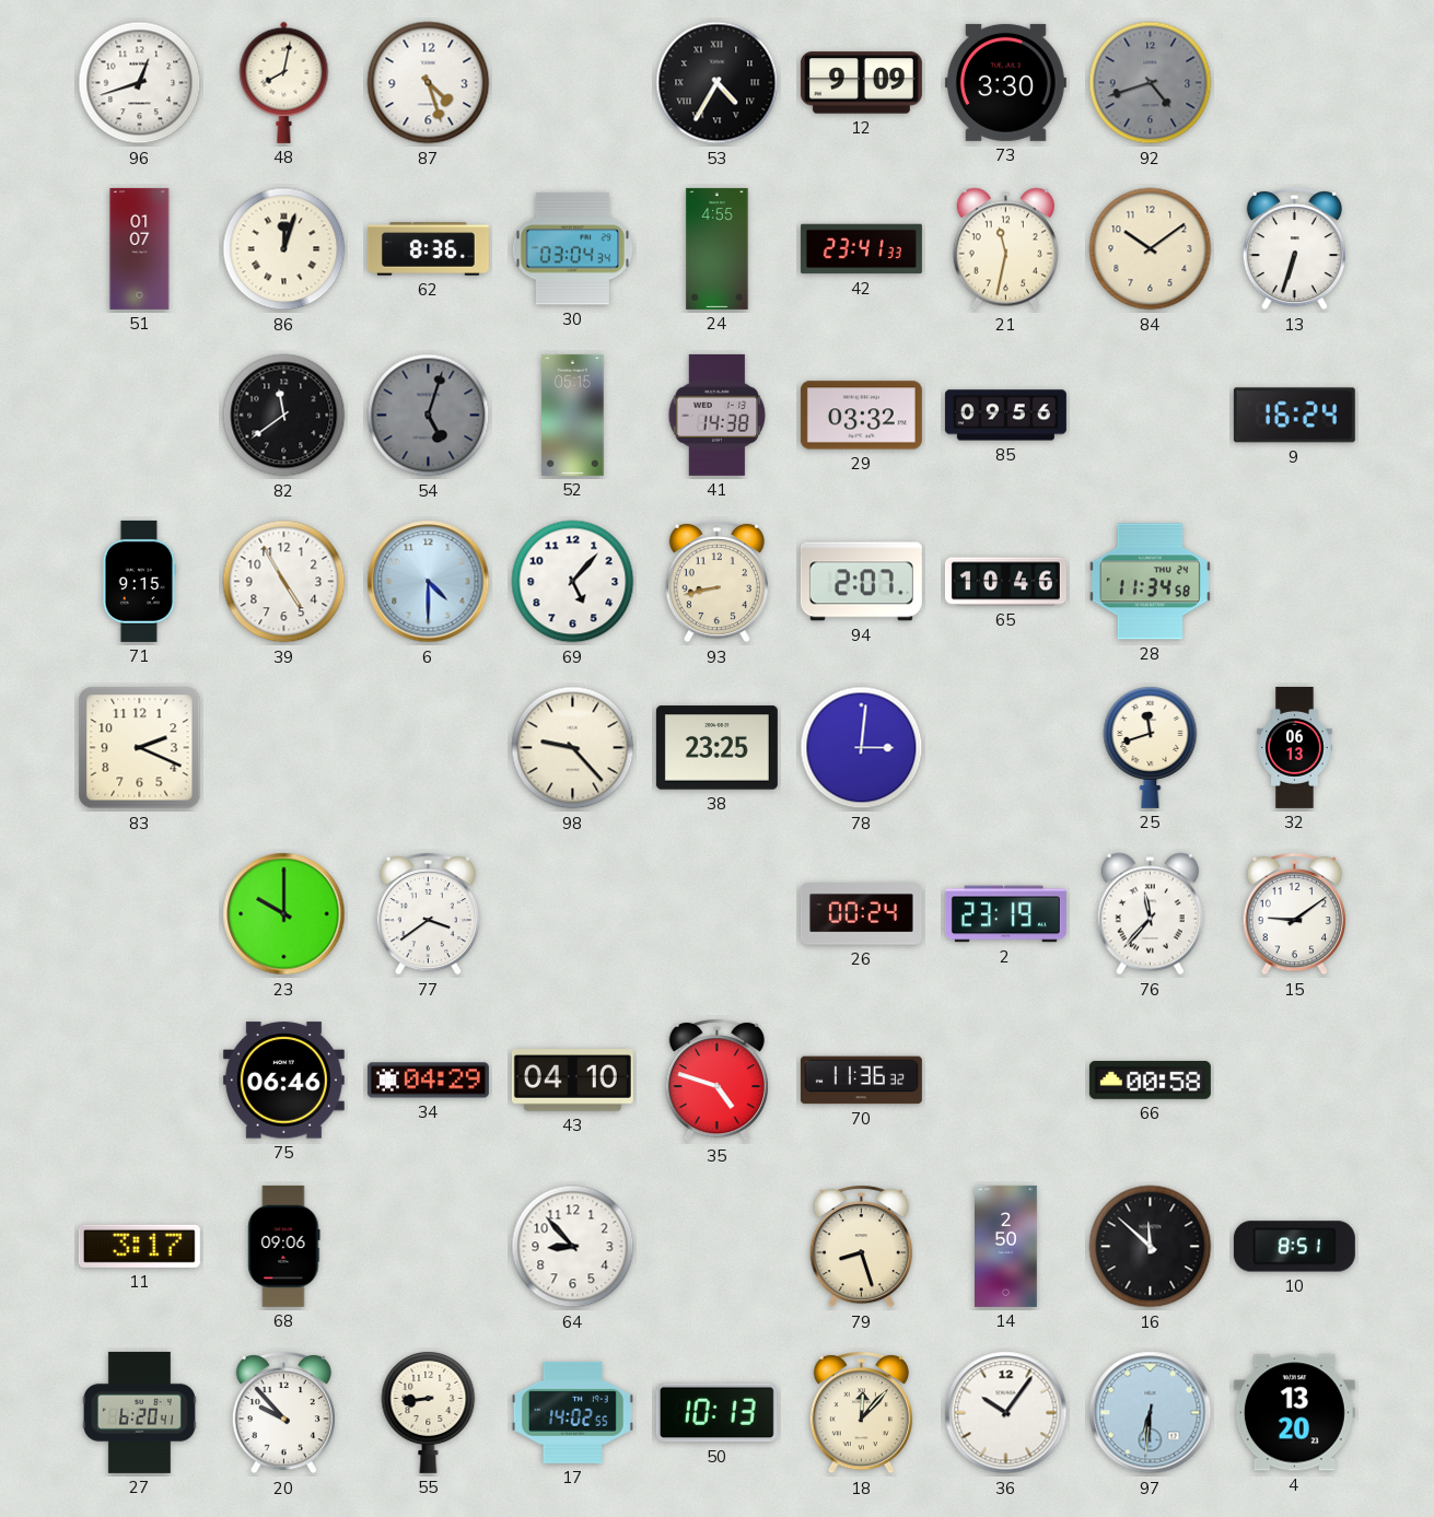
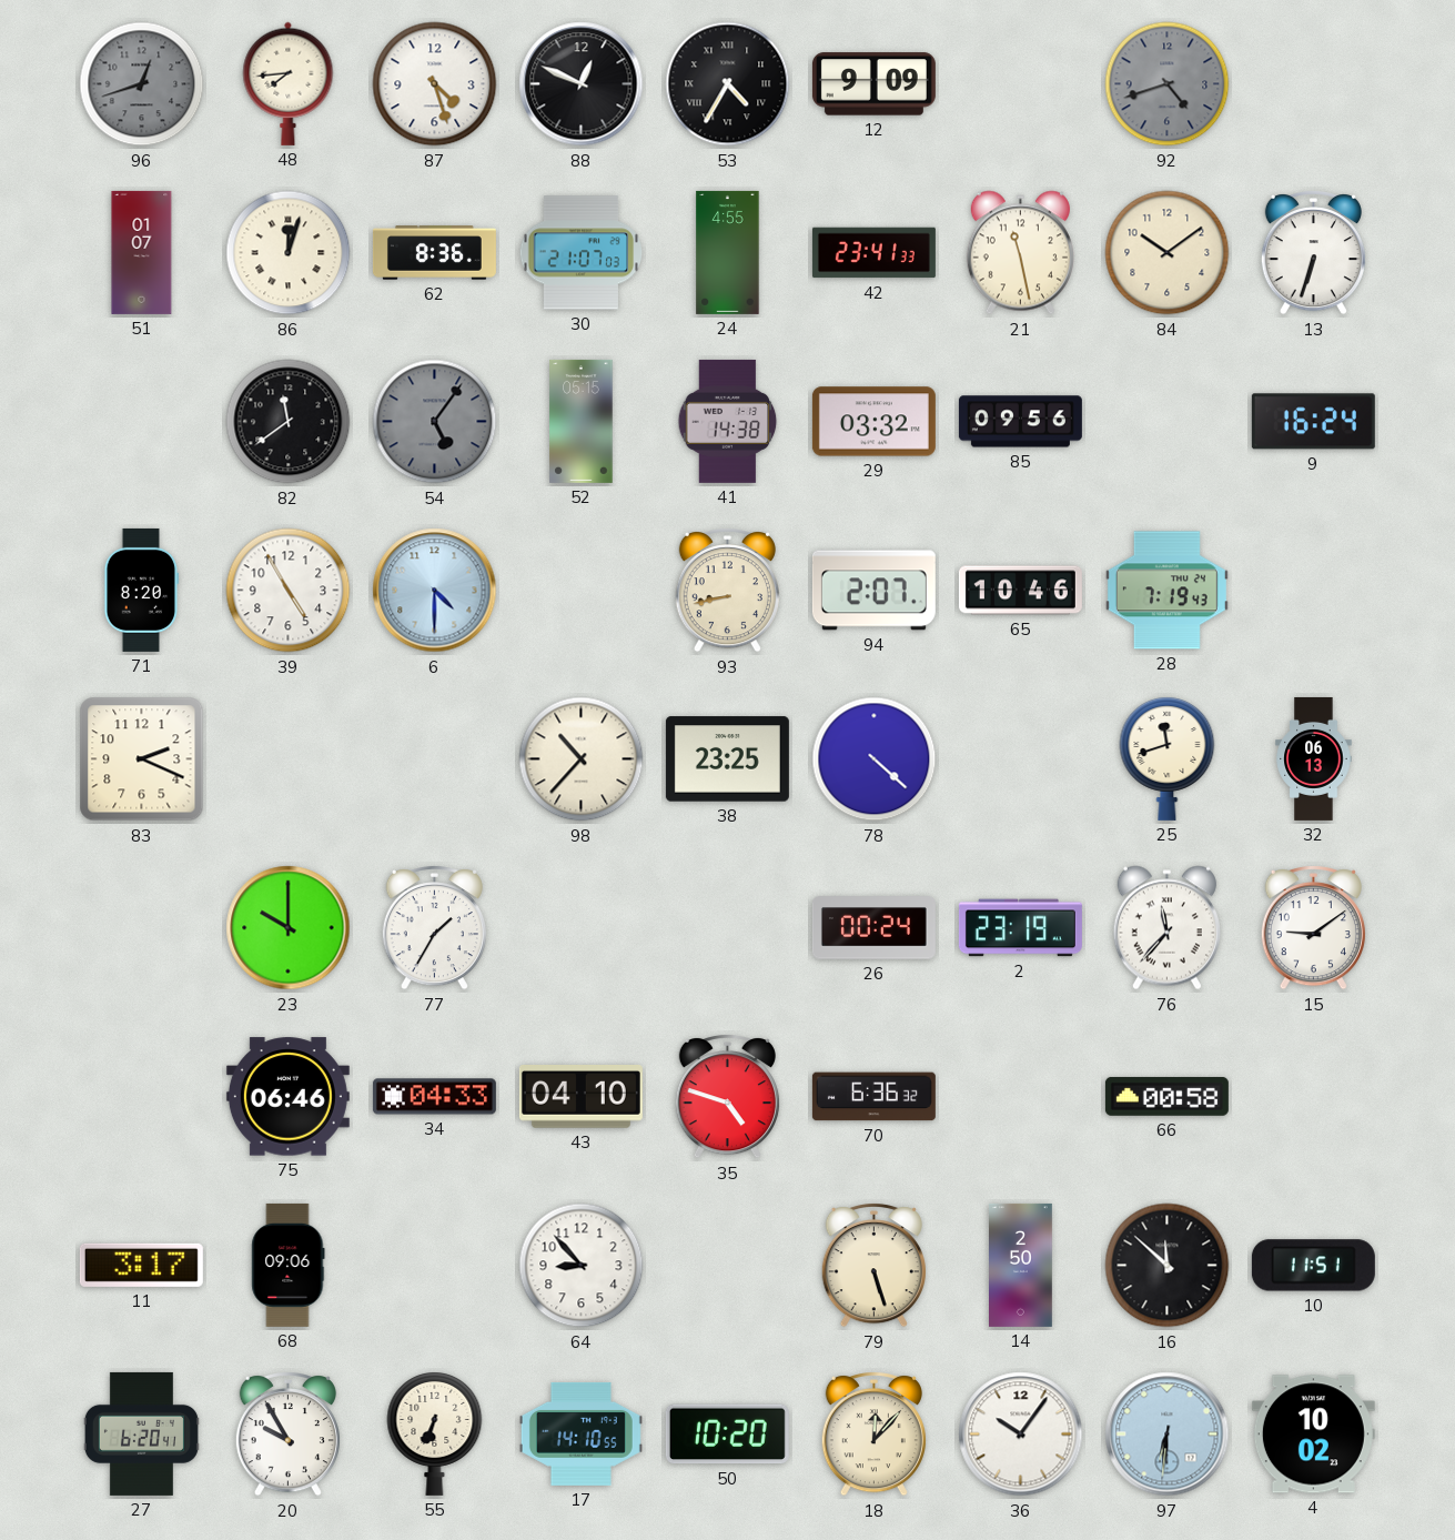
96 dial: white -> grey (142, 84)
48: 8:02 -> 7:44 (289, 83)
88: none -> 12:49 (582, 84)
73: 3:30 -> none (1005, 82)
30: 03:04 -> 21:07 (582, 253)
21: 11:32 -> 11:28 (1020, 253)
54: 5:03 -> 5:06 (435, 422)
71: 9:15 -> 8:20 (142, 590)
69: 5:07 -> none (573, 582)
28: 11:34 -> 7:19 (1166, 591)
98: 9:23 -> 10:37 (582, 759)
78: 3:01 -> 4:22 (875, 759)
77: 3:39 -> 1:35 (434, 928)
34: 04:29 -> 04:33 (434, 1097)
70: 11:36 -> 6:36 (873, 1097)
79: 8:27 -> 5:27 (873, 1266)
10: 8:51 -> 11:51 (1313, 1266)
20: 9:53 -> 9:55 (287, 1435)
55: 8:44 -> 6:34 (435, 1435)
17: 14:02 -> 14:10 (580, 1433)
50: 10:13 -> 10:20 (727, 1435)
4: 13:20 -> 10:02 (1313, 1435)
